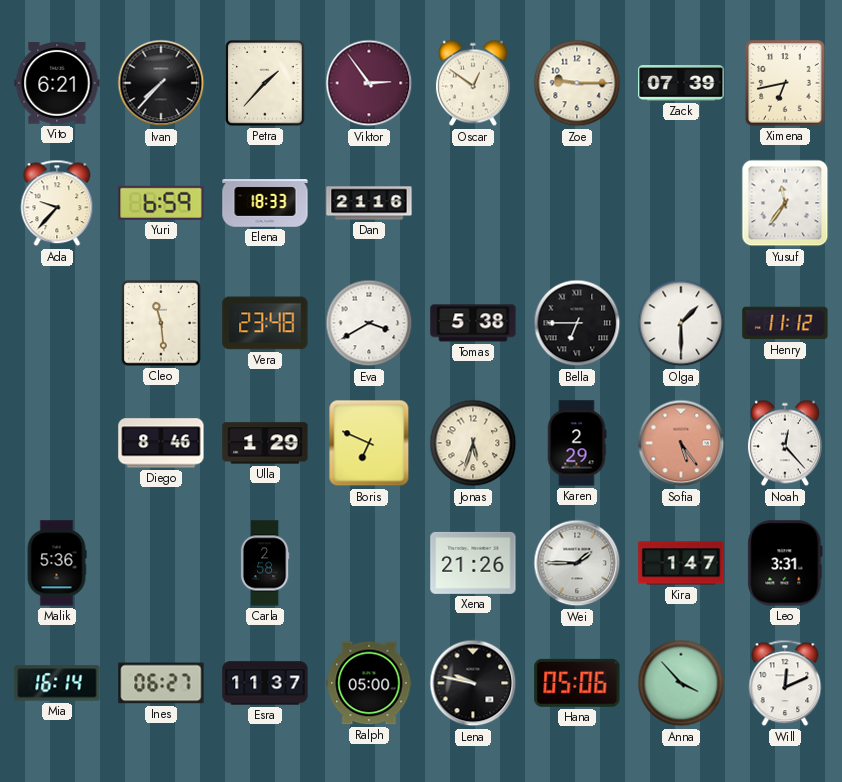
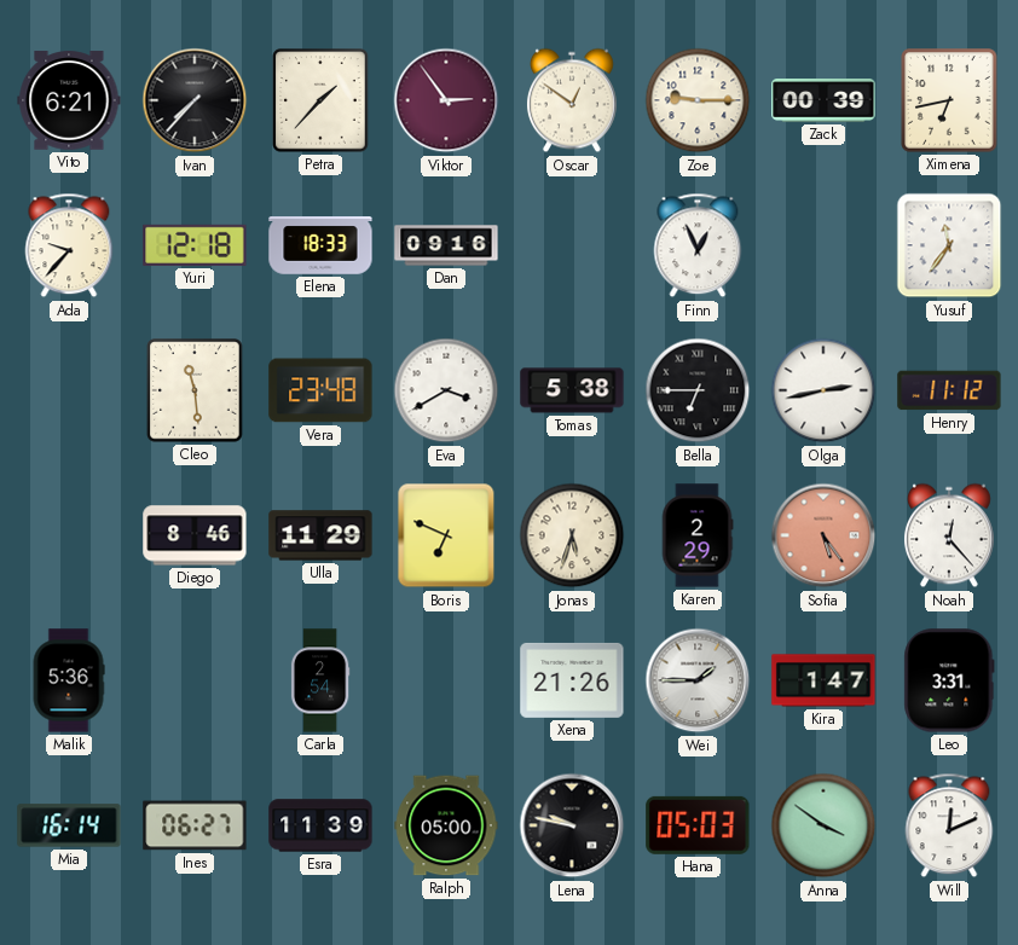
Zack: 07:39 -> 00:39 (823, 100)
Yuri: 6:59 -> 12:18 (195, 245)
Dan: 21:16 -> 09:16 (446, 245)
Finn: none -> 12:56 (698, 245)
Olga: 1:30 -> 2:43 (823, 390)
Ulla: 1:29 -> 11:29 (320, 535)
Carla: 2:58 -> 2:54 (320, 680)
Esra: 11:37 -> 11:39 (320, 825)
Hana: 05:06 -> 05:03 (698, 825)
Anna: 3:53 -> 3:51 (823, 825)
